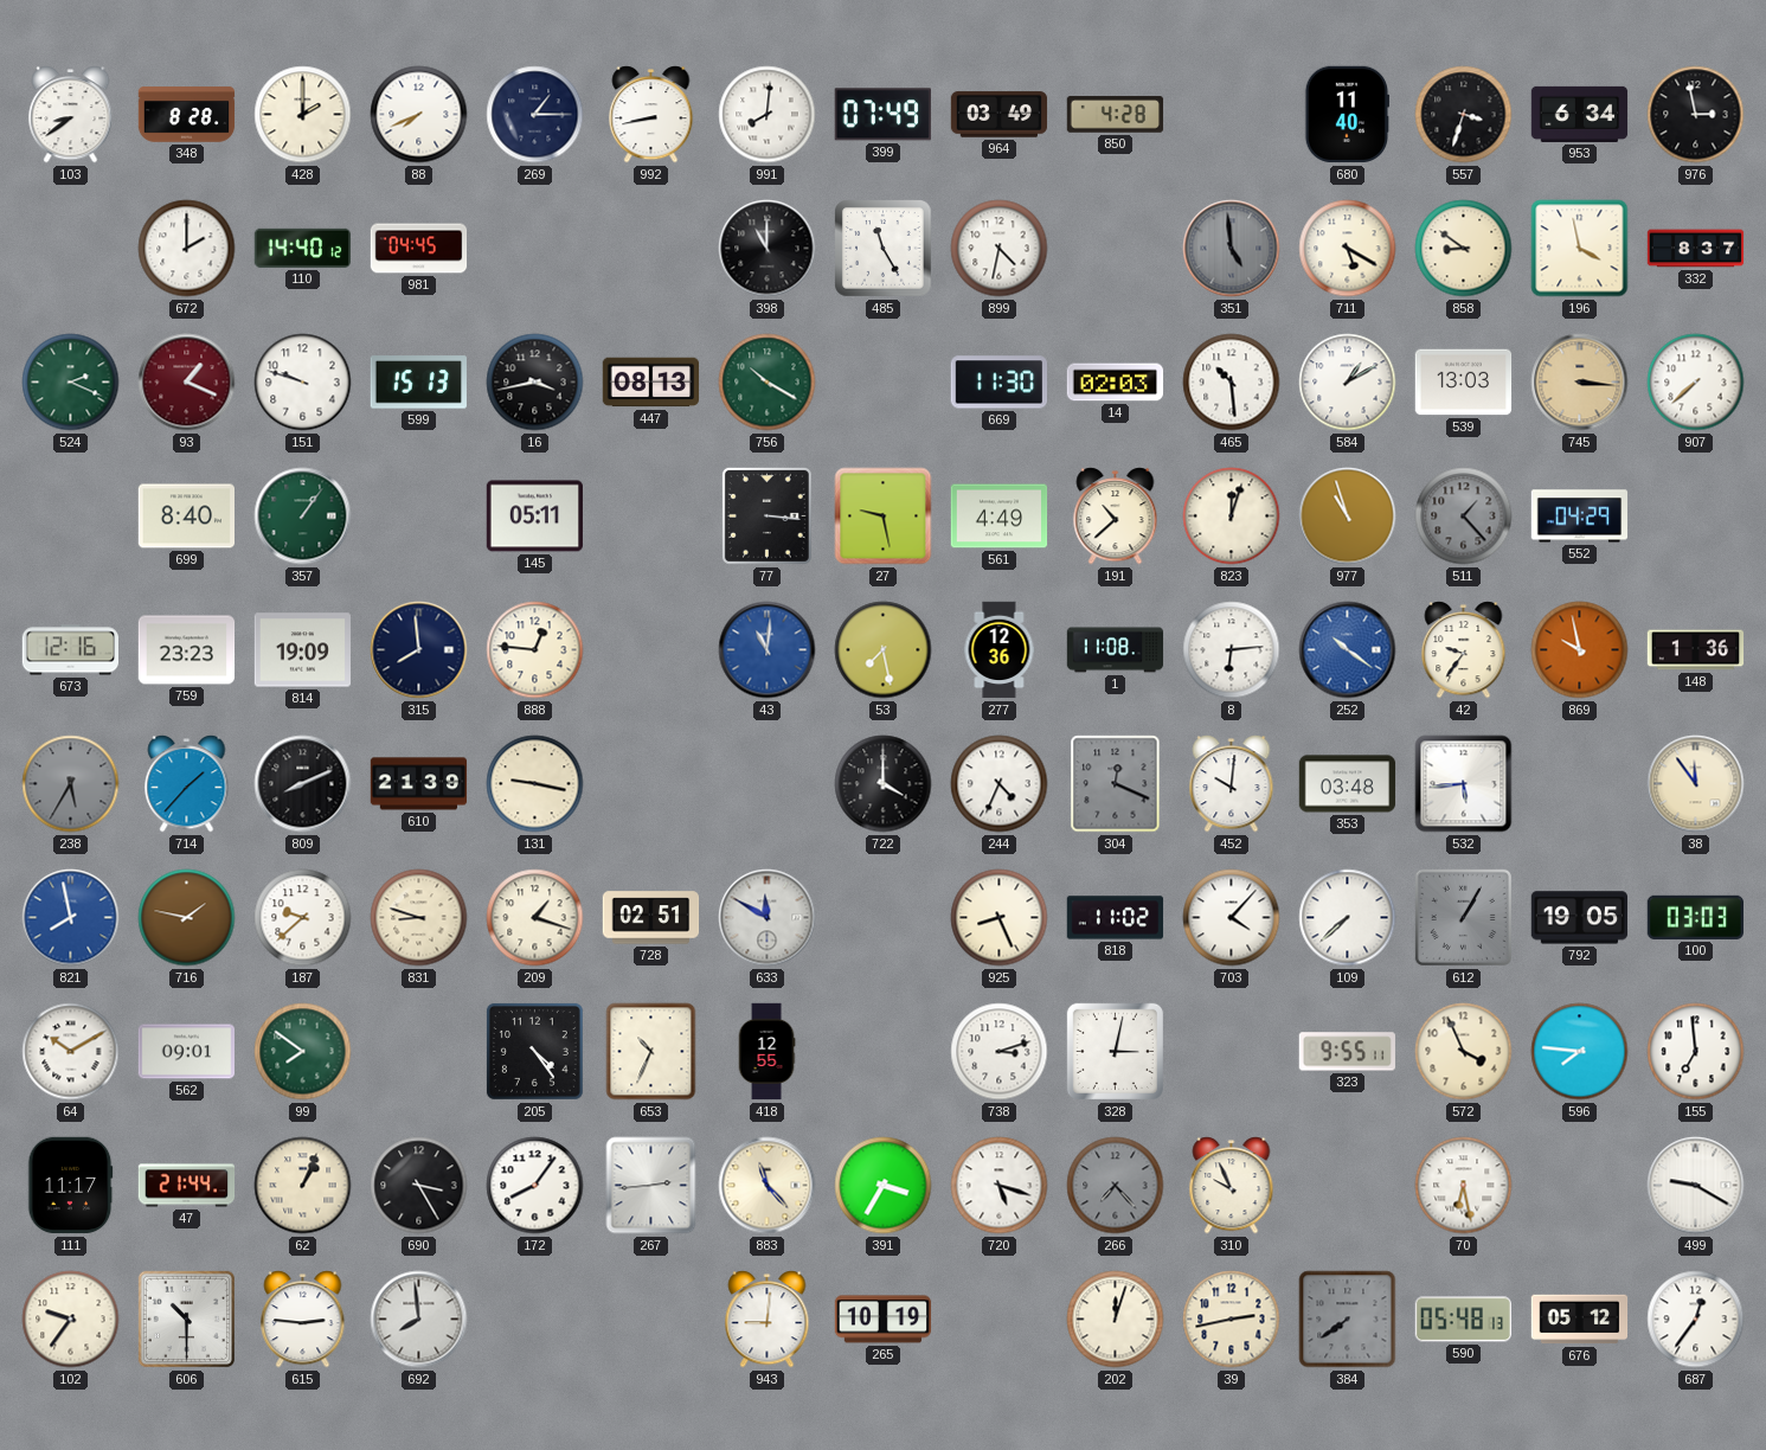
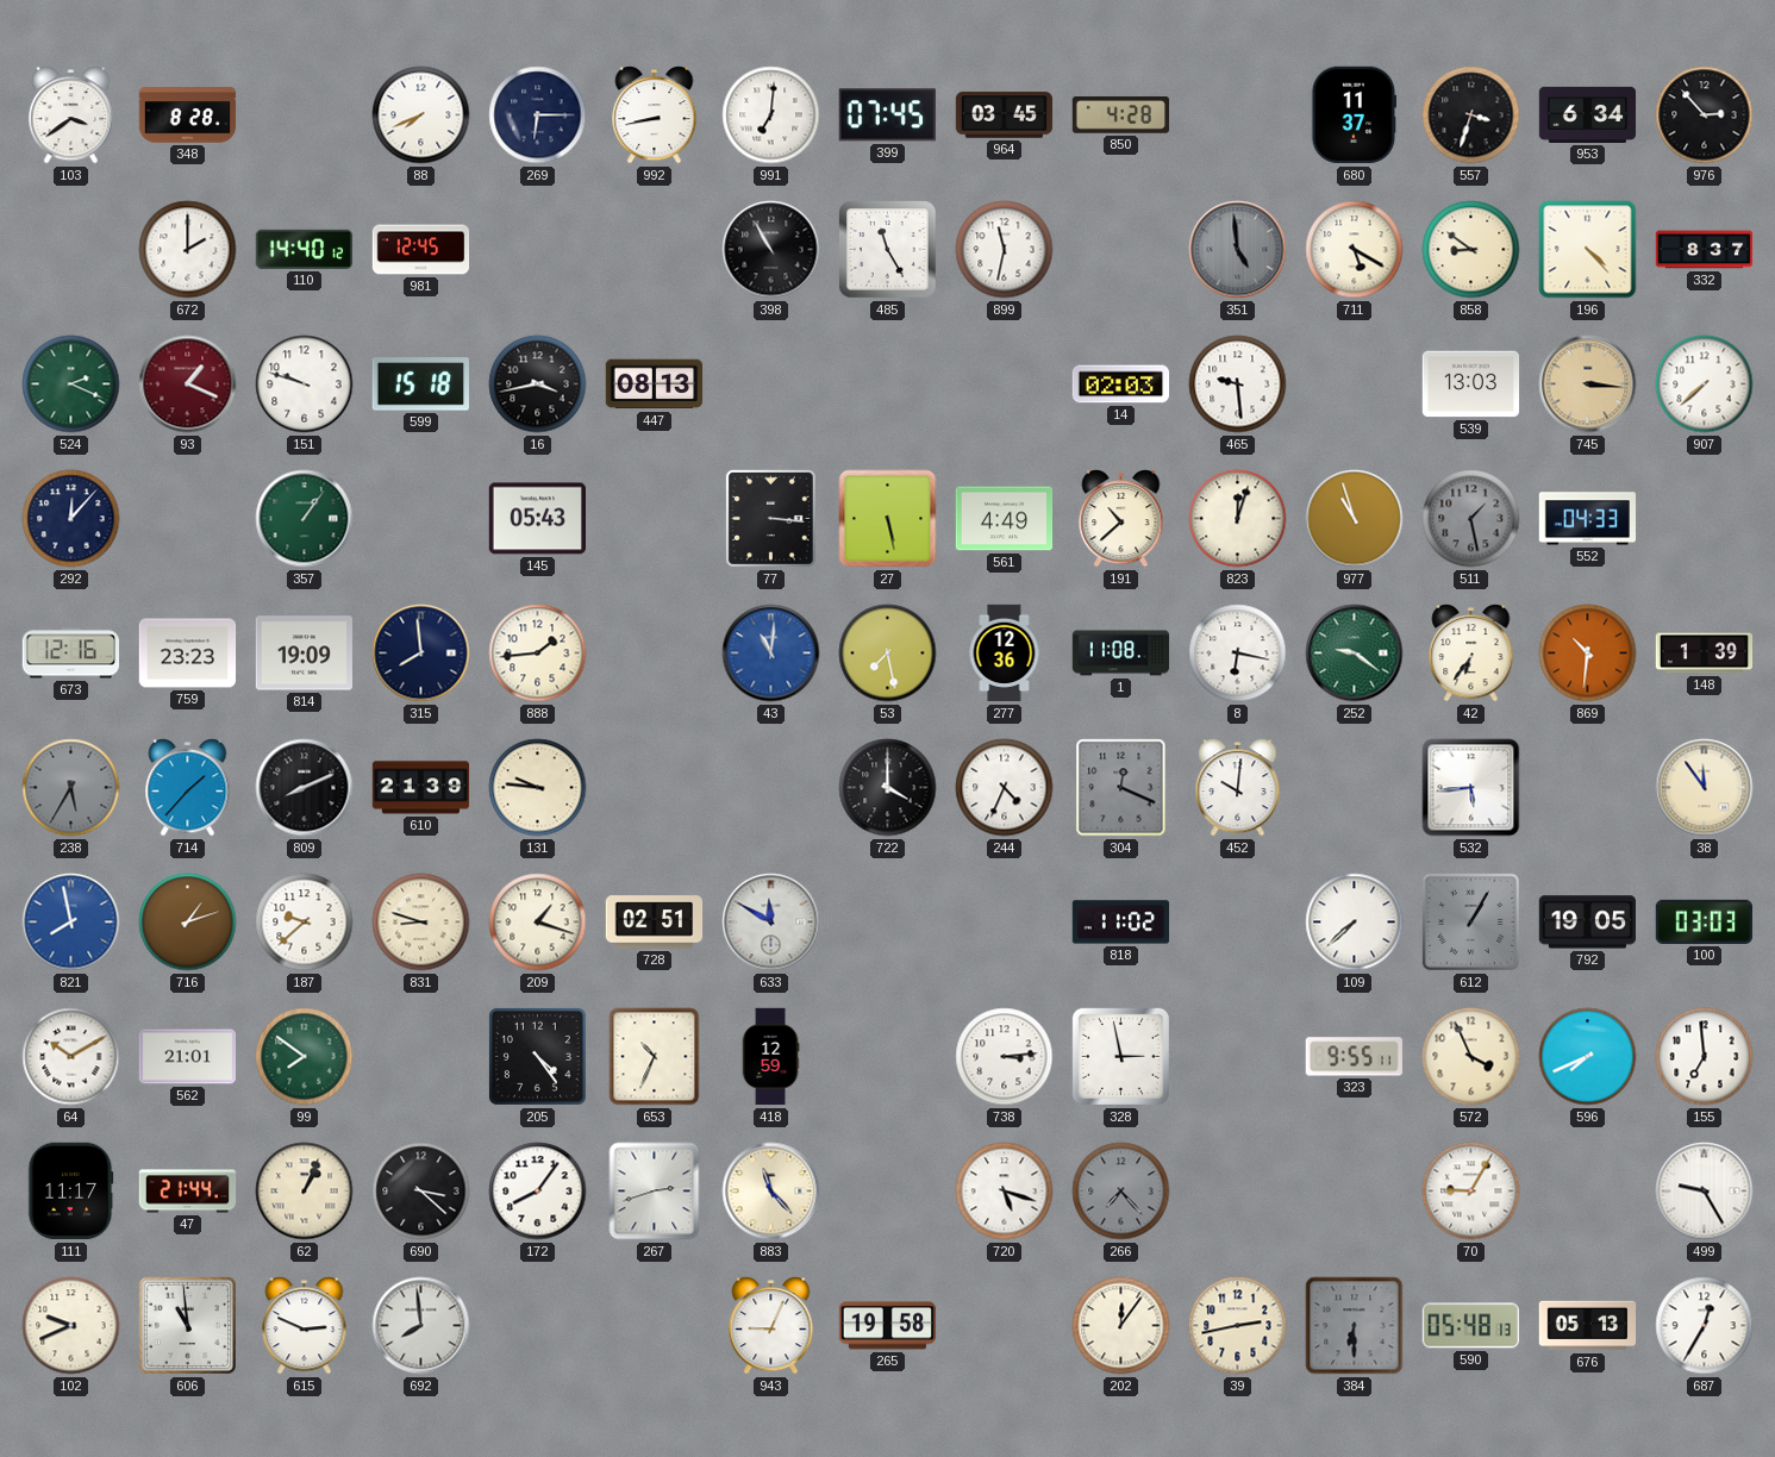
103: 8:39 -> 3:39 (71, 115)
428: 2:00 -> none (303, 115)
269: 1:15 -> 6:15 (538, 115)
991: 8:01 -> 7:01 (771, 115)
399: 07:49 -> 07:45 (887, 115)
964: 03:49 -> 03:45 (1005, 115)
680: 11:40 -> 11:37 (1354, 115)
976: 2:58 -> 2:53 (1705, 115)
981: 04:45 -> 12:45 (421, 250)
398: 11:00 -> 10:55 (771, 250)
899: 4:32 -> 11:32 (1005, 250)
196: 3:58 -> 4:23 (1588, 250)
599: 15:13 -> 15:18 (420, 384)
756: 10:20 -> none (768, 383)
669: 11:30 -> none (998, 383)
465: 10:29 -> 9:29 (1238, 384)
584: 1:10 -> none (1348, 383)
292: none -> 12:07 (71, 519)
699: 8:40 -> none (186, 517)
145: 05:11 -> 05:43 (537, 519)
27: 9:28 -> 5:28 (888, 519)
511: 1:23 -> 1:28 (1471, 519)
552: 04:29 -> 04:33 (1588, 519)
888: 12:46 -> 1:44 (538, 654)
8: 6:14 -> 6:17 (1238, 654)
252: 10:21 -> 9:21 (1355, 654)
252 dial: blue -> green (1355, 654)
42: 9:36 -> 6:36 (1471, 654)
869: 9:58 -> 10:31 (1588, 654)
148: 1:36 -> 1:39 (1705, 654)
131: 9:17 -> 9:46 (538, 788)
353: 03:48 -> none (1348, 784)
716: 1:47 -> 1:12 (188, 923)
925: 8:26 -> none (1000, 918)
703: 4:07 -> none (1232, 918)
562: 09:01 -> 21:01 (188, 1057)
418: 12:55 -> 12:59 (770, 1057)
738: 3:12 -> 3:14 (1005, 1057)
328: 3:02 -> 2:58 (1120, 1056)
596: 7:46 -> 7:41 (1588, 1057)
690: 3:25 -> 3:22 (421, 1192)
267: 2:44 -> 2:42 (655, 1192)
391: 3:35 -> none (884, 1186)
310: 9:56 -> none (1232, 1186)
70: 6:28 -> 9:05 (1471, 1192)
499: 9:20 -> 9:25 (1705, 1192)
102: 9:36 -> 9:41 (71, 1326)
606: 10:30 -> 10:59 (187, 1325)
615: 2:46 -> 2:49 (305, 1326)
943: 9:01 -> 9:04 (771, 1326)
265: 10:19 -> 19:58 (888, 1326)
202: 12:03 -> 12:06 (1121, 1326)
384: 7:39 -> 6:30 (1355, 1326)
676: 05:12 -> 05:13 (1588, 1326)
687: 12:36 -> 12:35 (1705, 1326)
